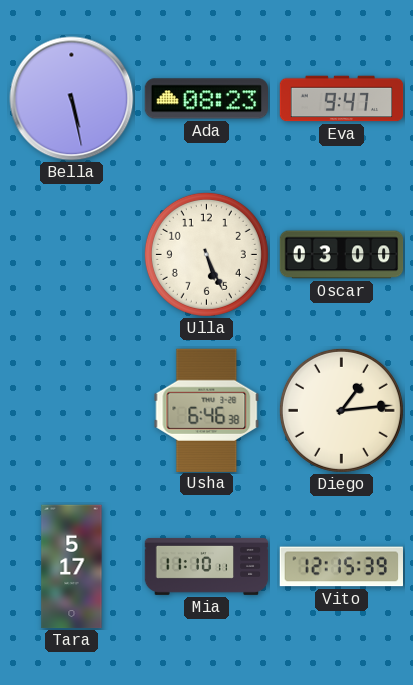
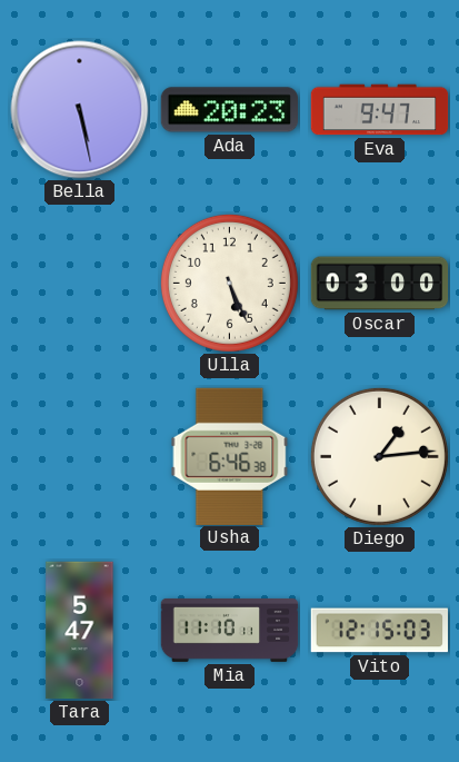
Ada: 08:23 -> 20:23 (229, 110)
Tara: 5:17 -> 5:47 (80, 631)
Vito: 12:15:39 -> 12:15:03 (379, 631)
